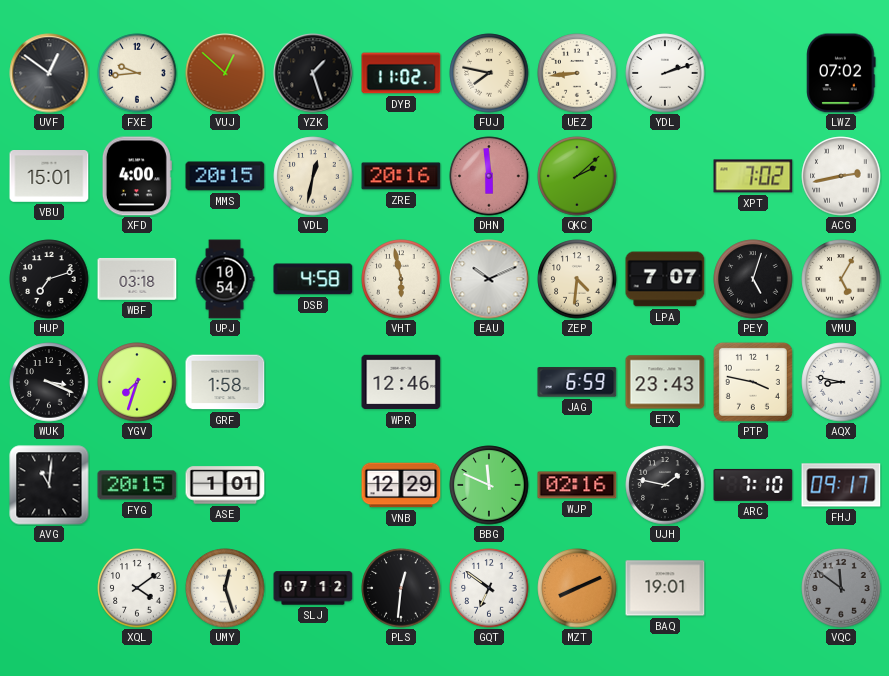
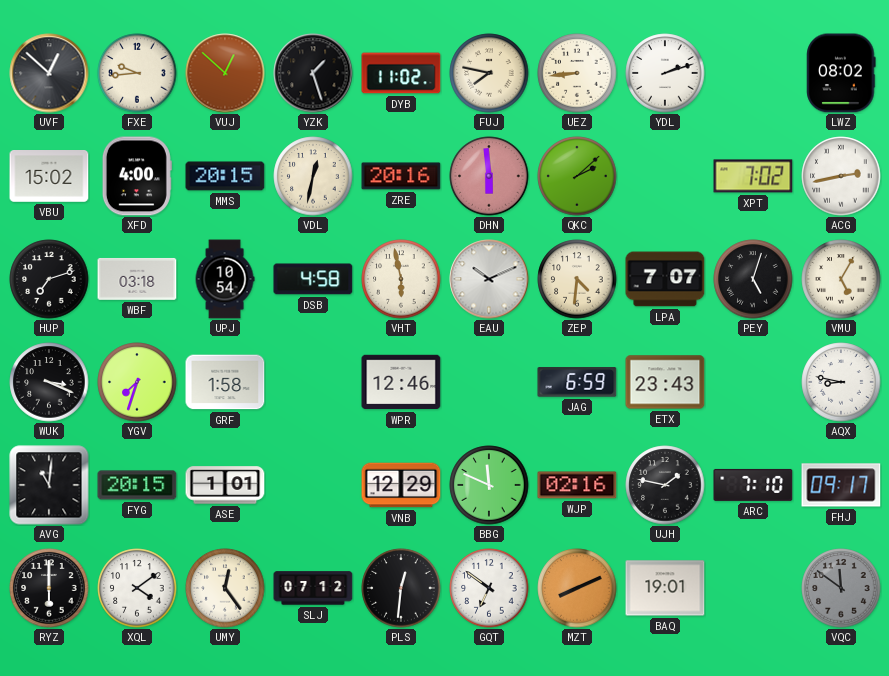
UVF: 12:51 -> 12:52 (49, 73)
LWZ: 07:02 -> 08:02 (841, 73)
VBU: 15:01 -> 15:02 (49, 177)
PTP: 3:47 -> none (753, 382)
RYZ: none -> 6:00 (49, 588)
UMY: 12:27 -> 12:24 (225, 588)
